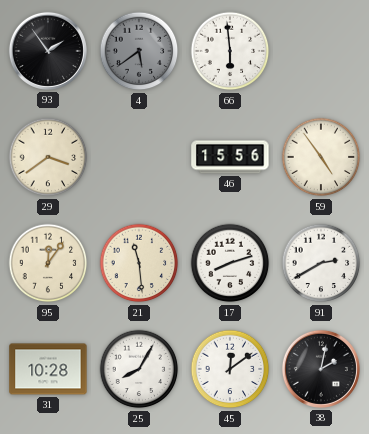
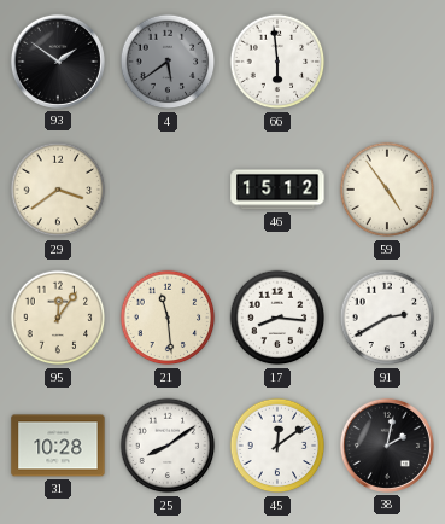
93: 1:54 -> 1:51 (58, 62)
46: 15:56 -> 15:12 (277, 190)
17: 8:12 -> 8:16 (277, 318)
25: 8:05 -> 8:09 (168, 446)
